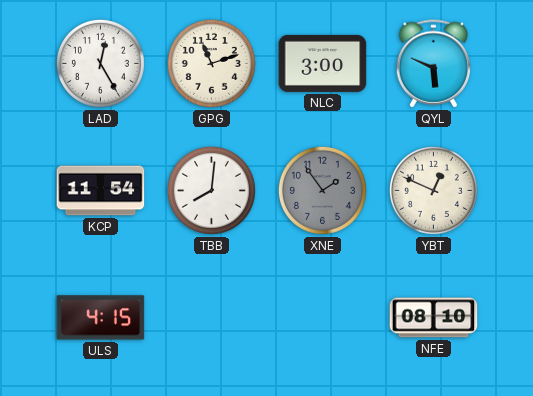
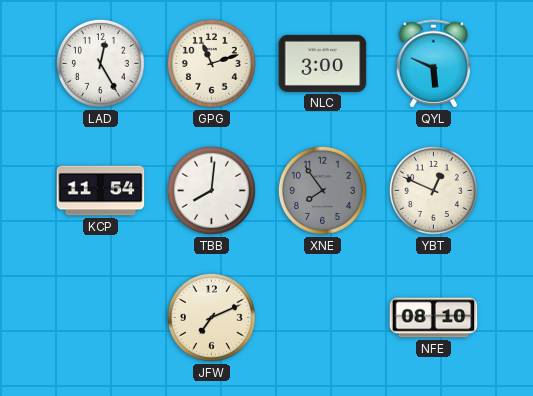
XNE: 1:54 -> 7:54 (322, 190)
ULS: 4:15 -> none (101, 318)
JFW: none -> 7:11 (211, 317)
